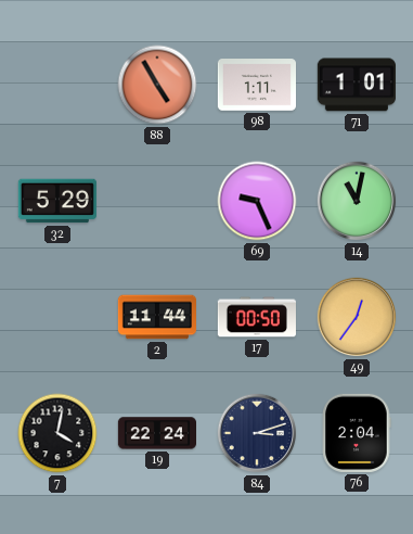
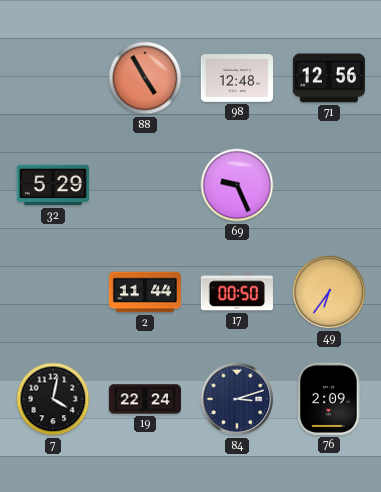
98: 1:11 -> 12:48 (236, 78)
71: 1:01 -> 12:56 (329, 78)
14: 11:02 -> none (357, 201)
49: 12:36 -> 6:36 (329, 292)
76: 2:04 -> 2:09 (329, 399)
